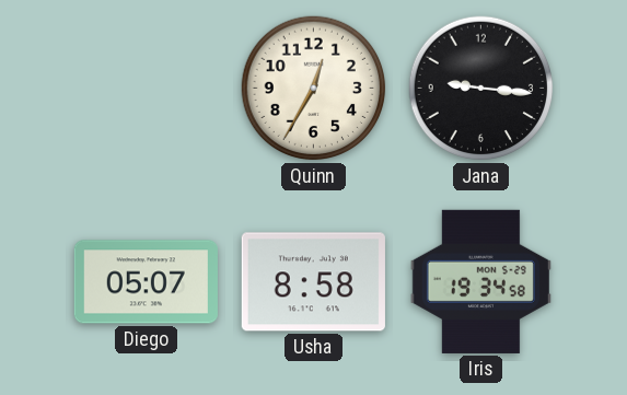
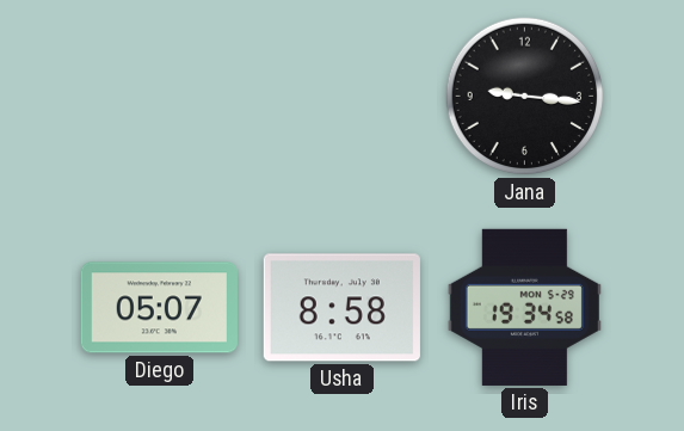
Quinn: 12:35 -> none (314, 89)
